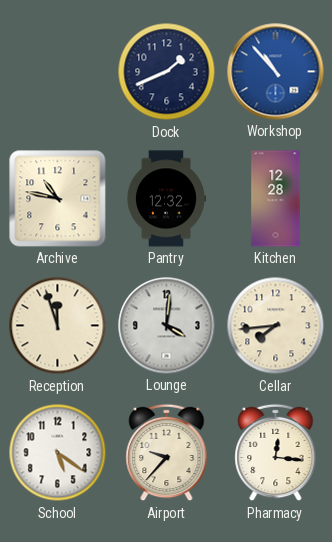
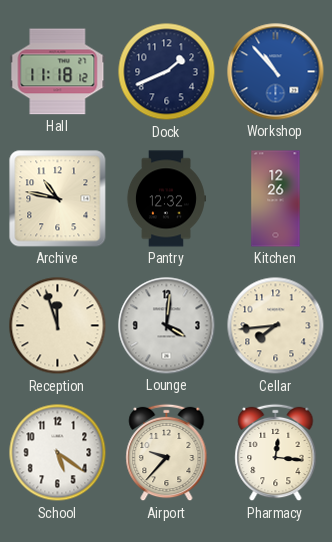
Hall: none -> 11:18 (58, 72)
Kitchen: 12:28 -> 12:26 (276, 199)
